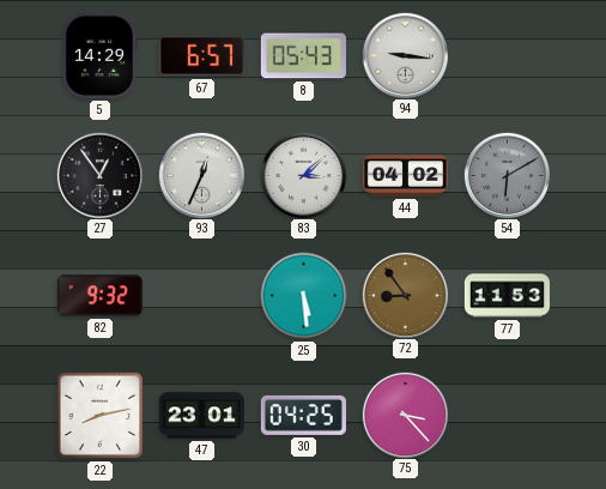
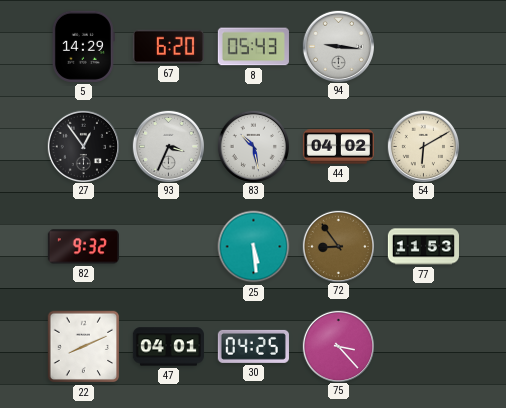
67: 6:57 -> 6:20 (168, 47)
93: 12:34 -> 3:34 (168, 146)
83: 3:08 -> 10:28 (253, 146)
54 dial: grey -> cream (423, 146)
22: 8:13 -> 8:11 (84, 347)
47: 23:01 -> 04:01 (168, 347)
